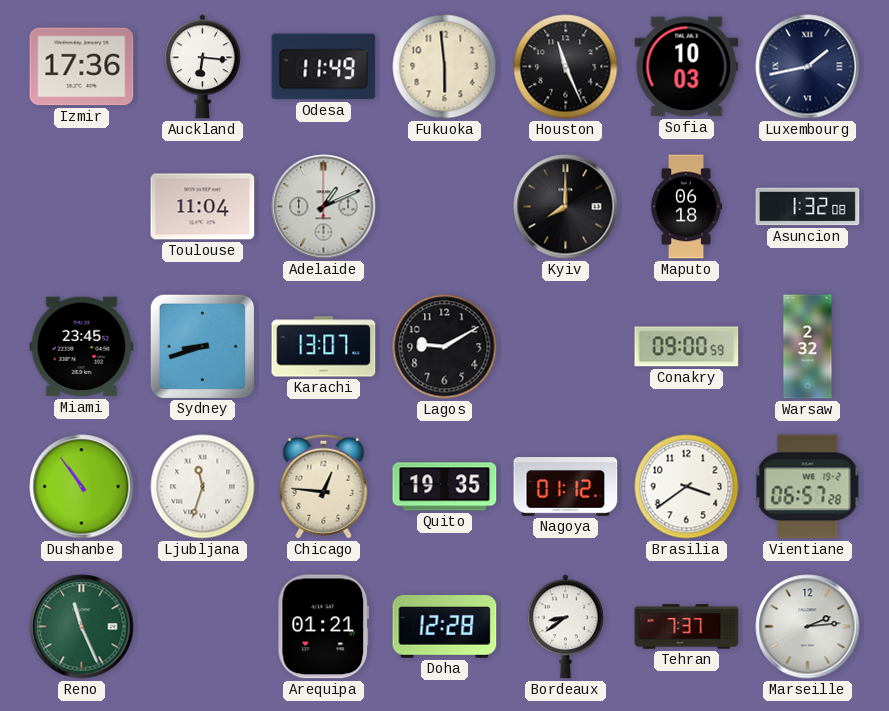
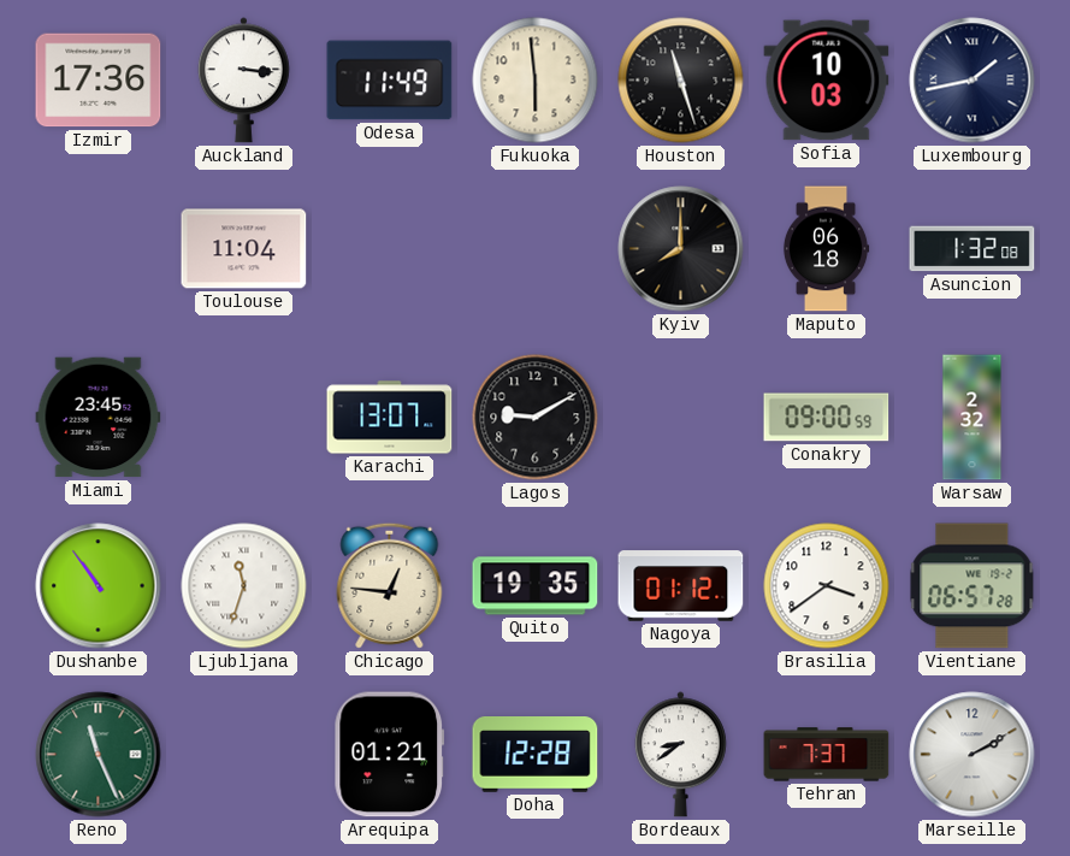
Auckland: 6:16 -> 3:16 (243, 81)
Houston: 11:26 -> 11:27 (681, 81)
Adelaide: 1:11 -> none (324, 207)
Sydney: 8:42 -> none (202, 346)
Marseille: 2:14 -> 2:10 (973, 755)
